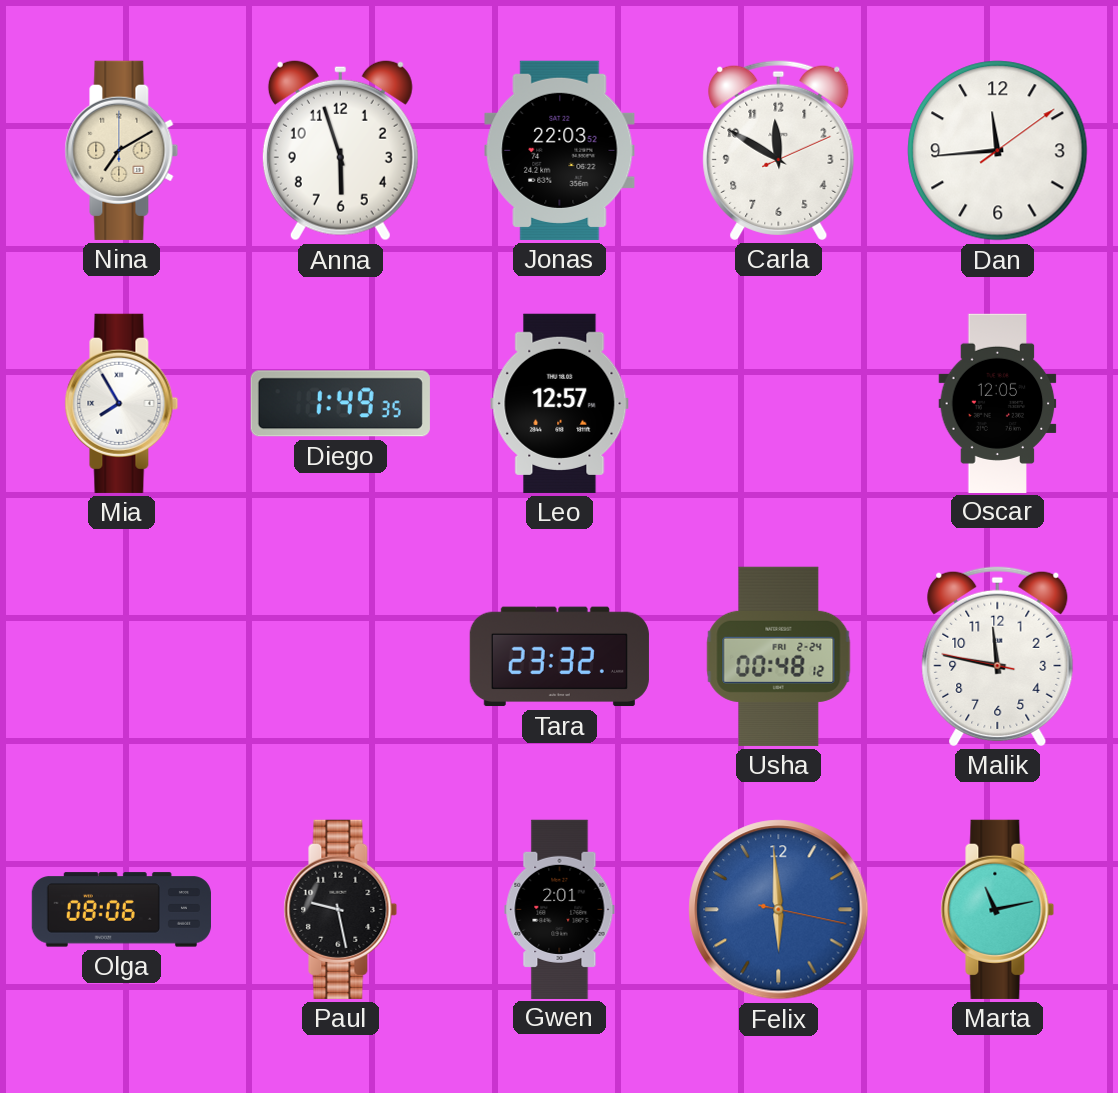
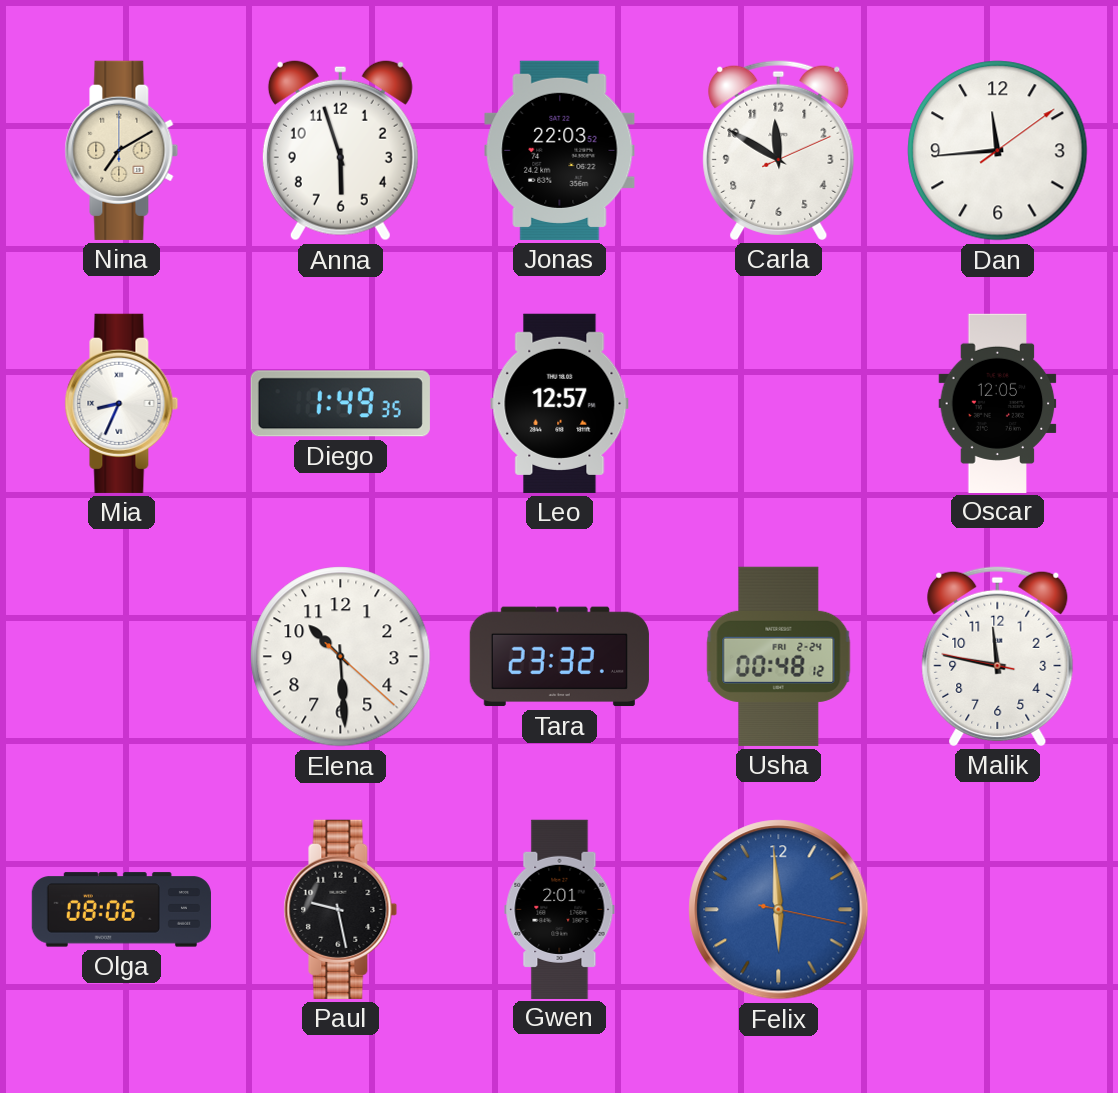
Mia: 7:55 -> 8:34 (122, 403)
Elena: none -> 10:29 (341, 657)
Marta: 11:13 -> none (998, 909)
